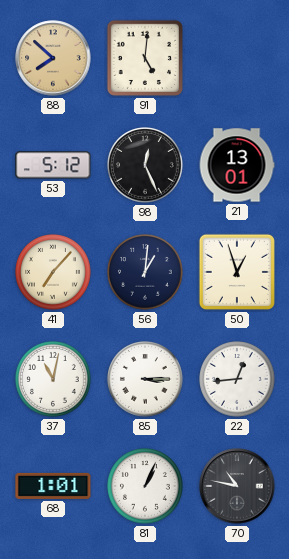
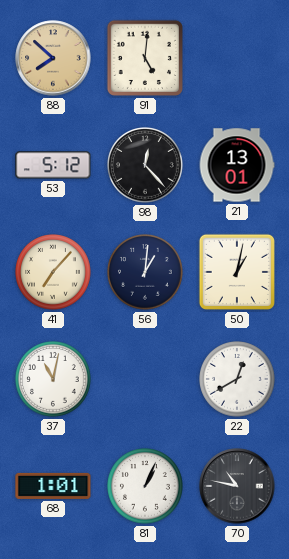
98: 12:26 -> 12:23 (146, 166)
50: 12:57 -> 1:02 (237, 272)
85: 3:15 -> none (146, 380)
22: 12:44 -> 12:40 (238, 380)
